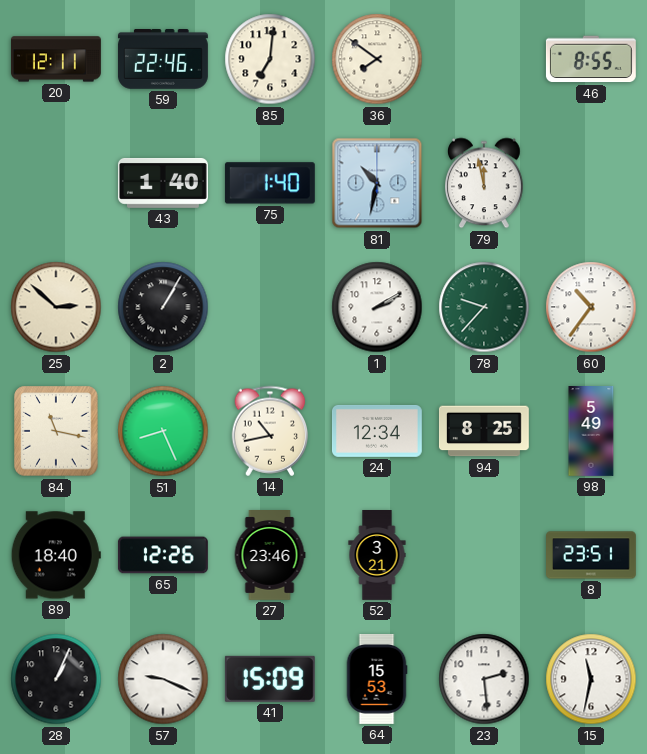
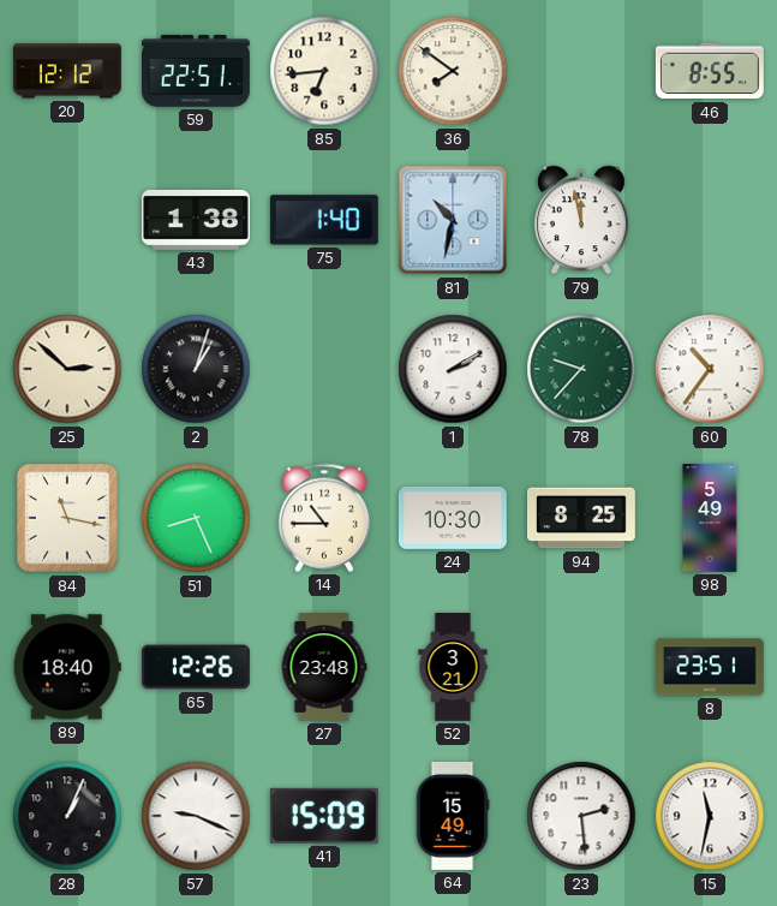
20: 12:11 -> 12:12 (67, 71)
59: 22:46 -> 22:51 (196, 71)
85: 7:01 -> 6:44 (324, 71)
43: 1:40 -> 1:38 (196, 220)
2: 1:05 -> 1:03 (196, 369)
14: 10:43 -> 10:45 (324, 518)
24: 12:34 -> 10:30 (453, 518)
27: 23:46 -> 23:48 (324, 668)
64: 15:53 -> 15:49 (453, 817)
